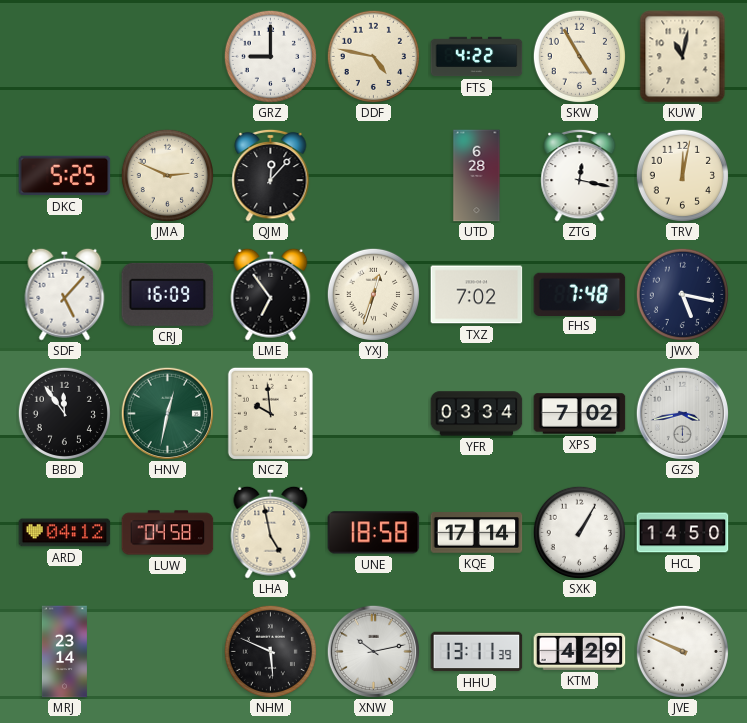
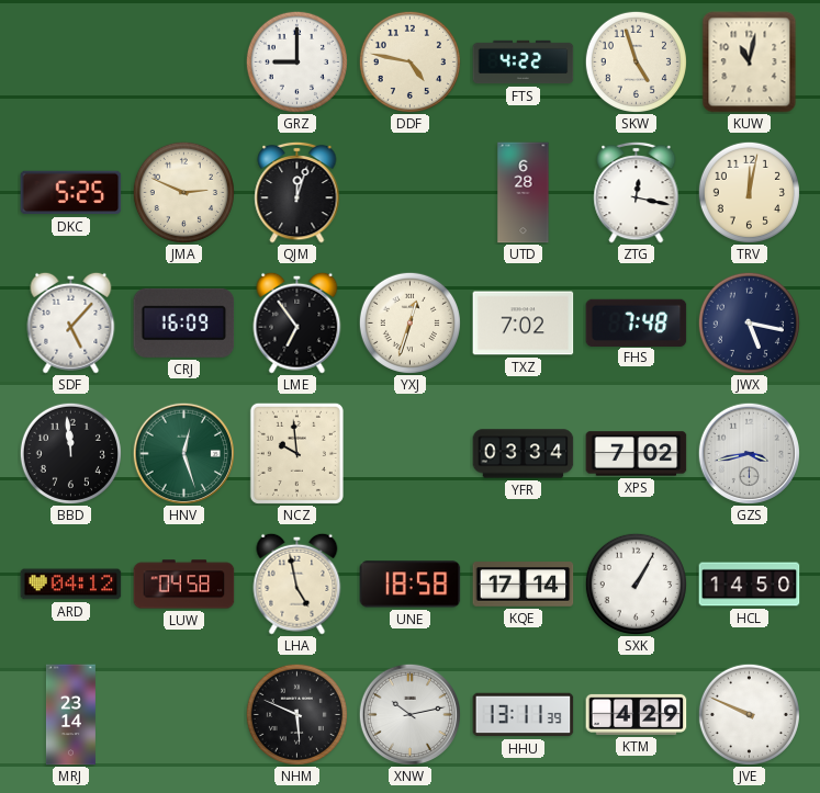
SKW: 4:55 -> 4:57 (636, 61)
QJM: 12:07 -> 12:03 (297, 192)
BBD: 11:54 -> 11:59 (70, 453)
HNV: 12:32 -> 12:27 (183, 453)
